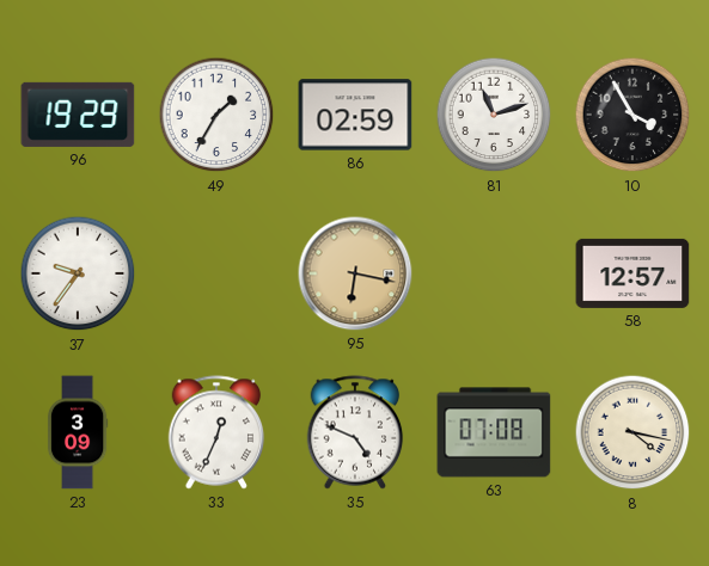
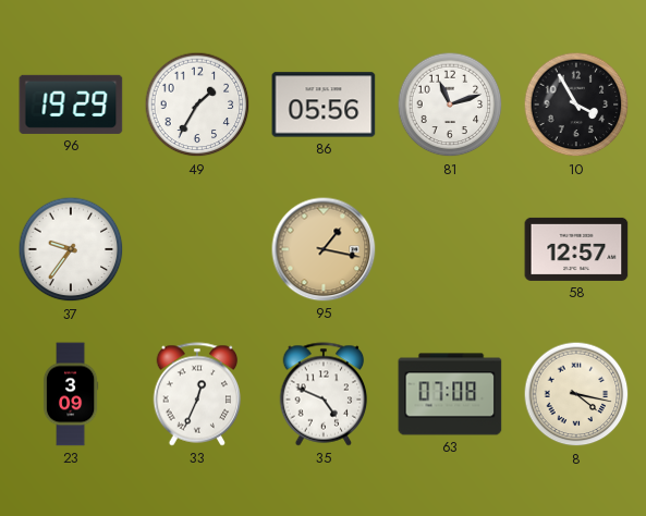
86: 02:59 -> 05:56 (324, 105)
95: 6:17 -> 1:17 (324, 249)
